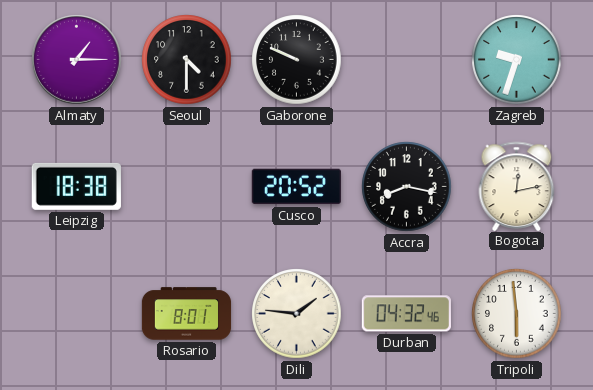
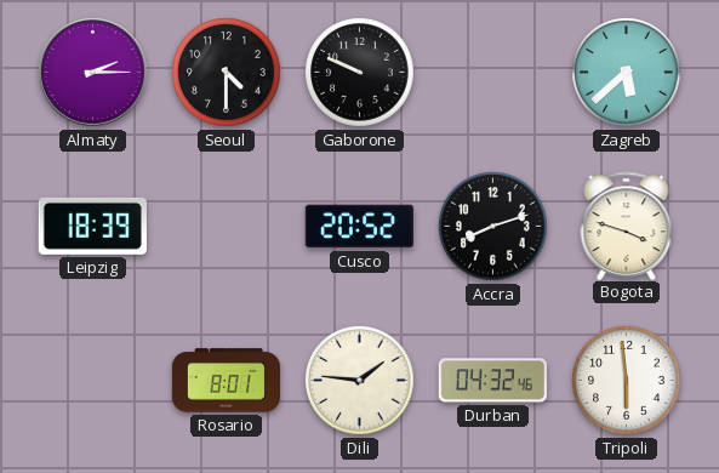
Almaty: 1:15 -> 2:15 (93, 73)
Zagreb: 9:33 -> 5:38 (627, 73)
Leipzig: 18:38 -> 18:39 (92, 226)
Accra: 8:17 -> 8:12 (493, 227)
Bogota: 12:13 -> 3:48 (627, 226)
